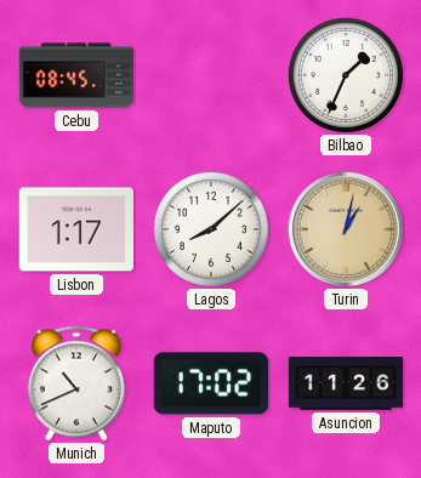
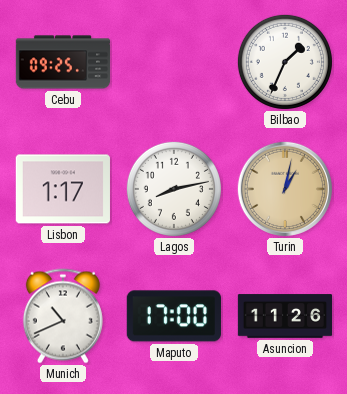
Cebu: 08:45 -> 09:25 (63, 62)
Lagos: 8:08 -> 8:13 (174, 189)
Maputo: 17:02 -> 17:00 (174, 316)
